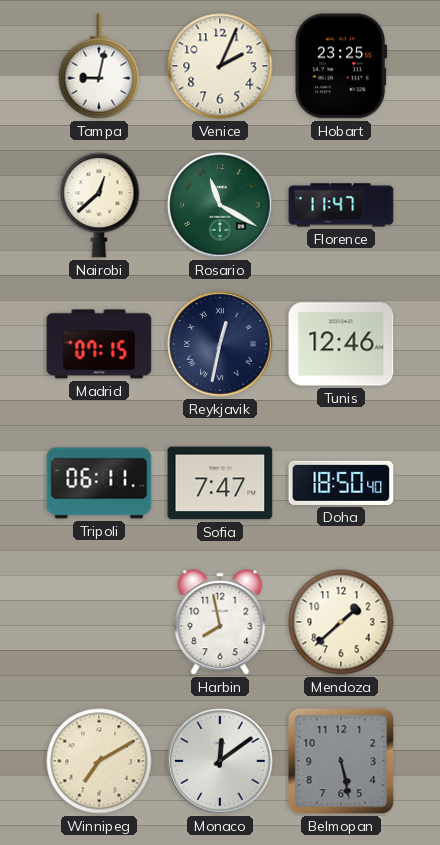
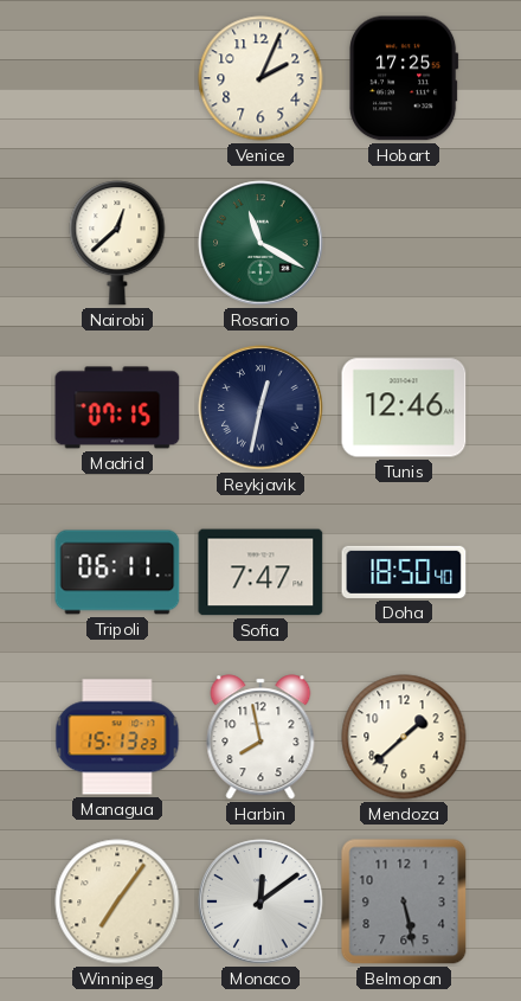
Tampa: 9:02 -> none (99, 66)
Hobart: 23:25 -> 17:25 (404, 78)
Florence: 11:47 -> none (341, 205)
Managua: none -> 15:13 (117, 737)
Winnipeg: 7:10 -> 7:06 (117, 901)
